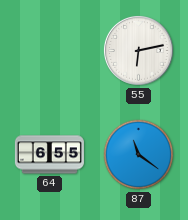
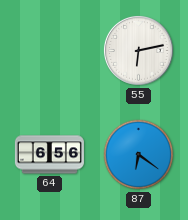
64: 6:55 -> 6:56 (49, 155)
87: 11:21 -> 6:21 (139, 155)
